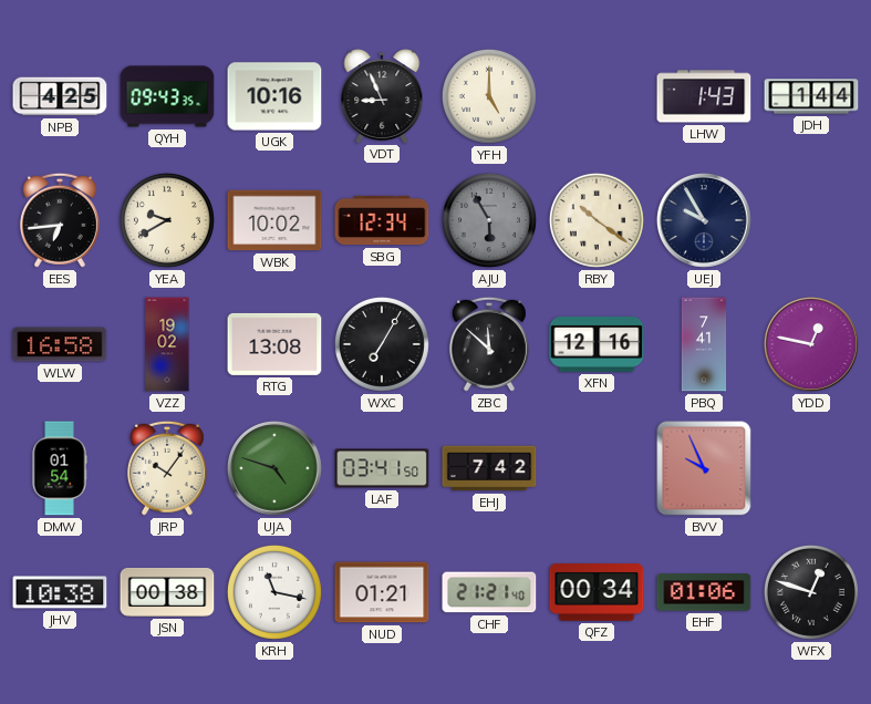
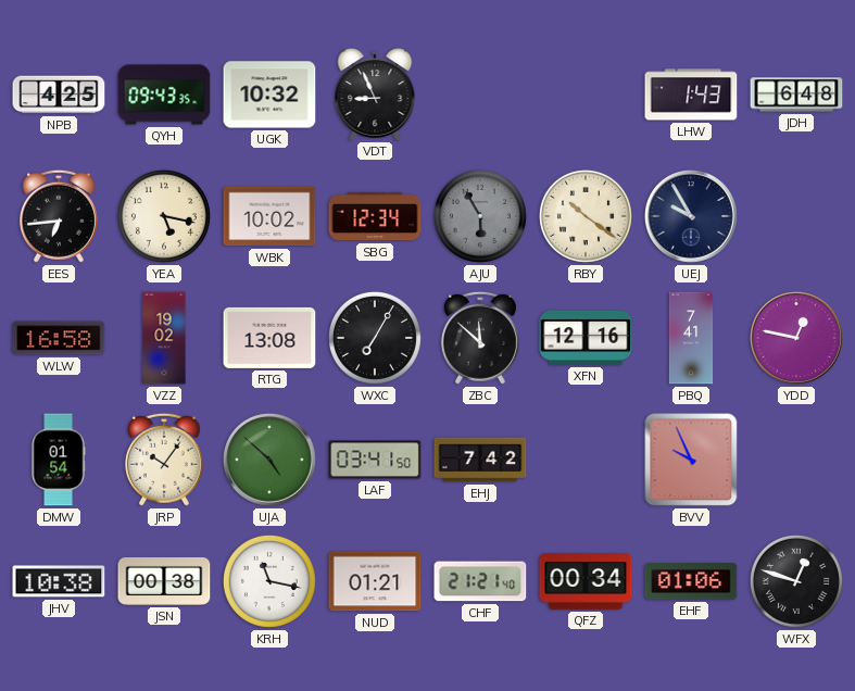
UGK: 10:16 -> 10:32 (269, 95)
YFH: 5:00 -> none (489, 96)
JDH: 1:44 -> 6:48 (796, 95)
YEA: 9:40 -> 5:17 (164, 216)
UJA: 4:48 -> 4:52 (269, 460)
